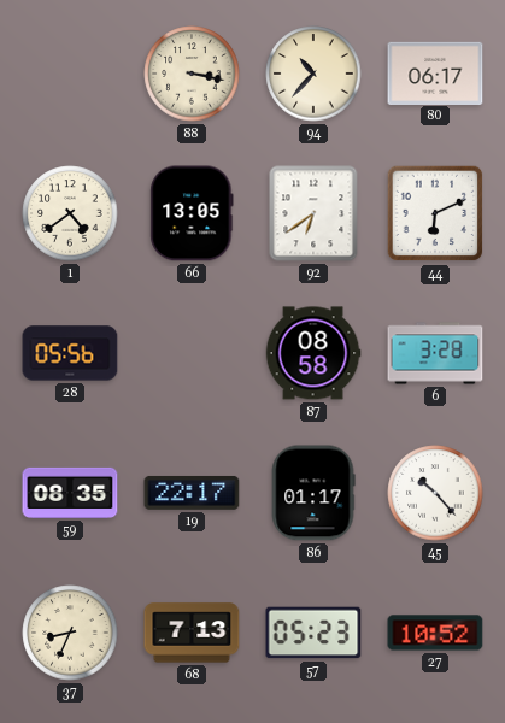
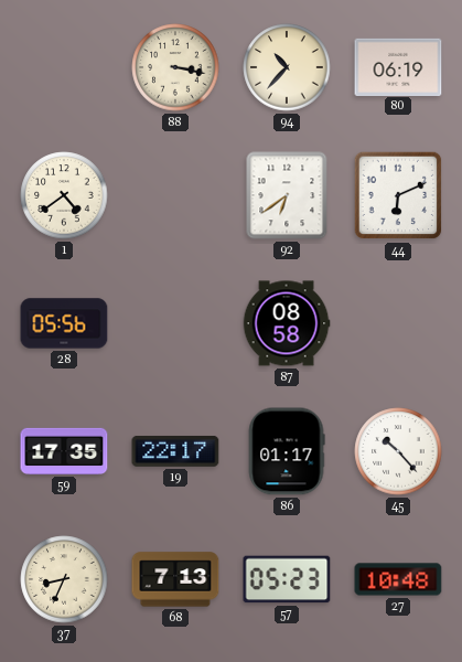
80: 06:17 -> 06:19 (398, 66)
66: 13:05 -> none (192, 213)
6: 3:28 -> none (435, 353)
59: 08:35 -> 17:35 (64, 451)
27: 10:52 -> 10:48 (398, 579)
